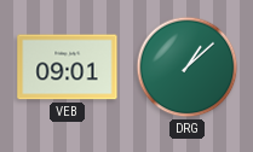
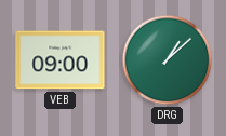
VEB: 09:01 -> 09:00 (61, 60)
